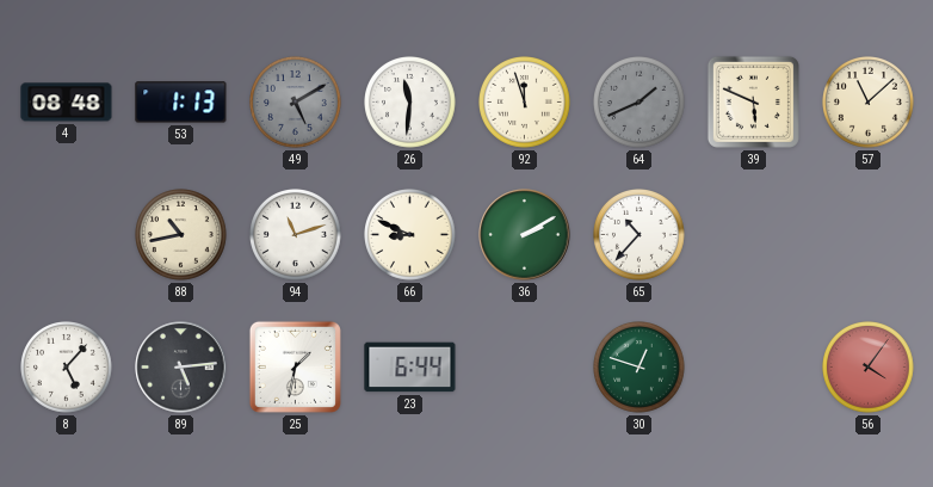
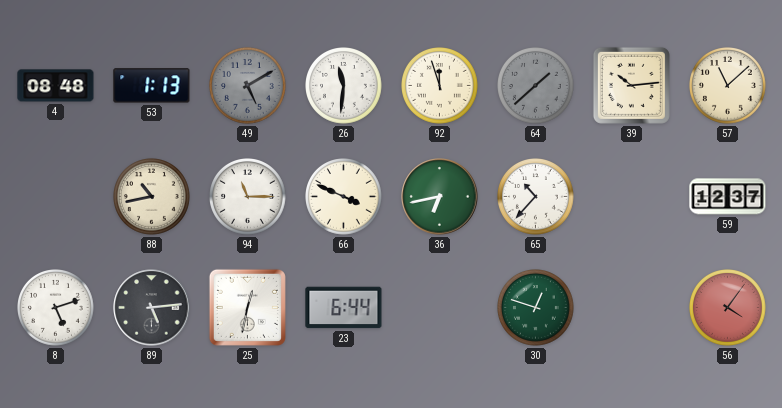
64: 1:41 -> 1:38 (536, 86)
39: 5:49 -> 10:14 (631, 85)
94: 11:12 -> 11:15 (248, 197)
66: 8:49 -> 3:49 (344, 197)
36: 2:10 -> 6:43 (440, 197)
59: none -> 12:37 (728, 197)
8: 5:07 -> 5:12 (56, 308)
25: 1:32 -> 12:32 (247, 307)
